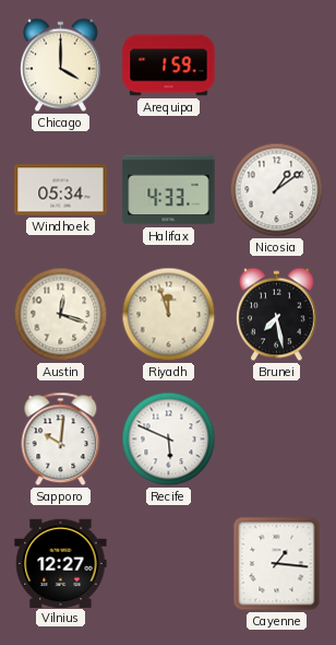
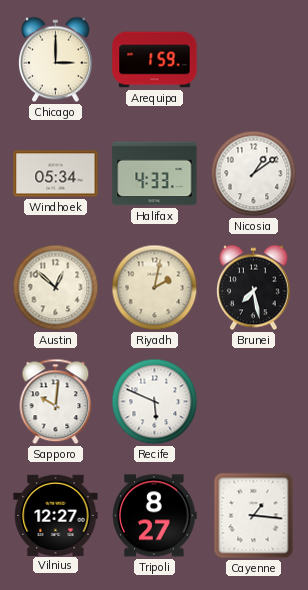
Chicago: 4:00 -> 3:00 (56, 60)
Austin: 12:18 -> 12:52 (56, 288)
Riyadh: 11:57 -> 2:02 (155, 288)
Tripoli: none -> 8:27 (155, 516)
